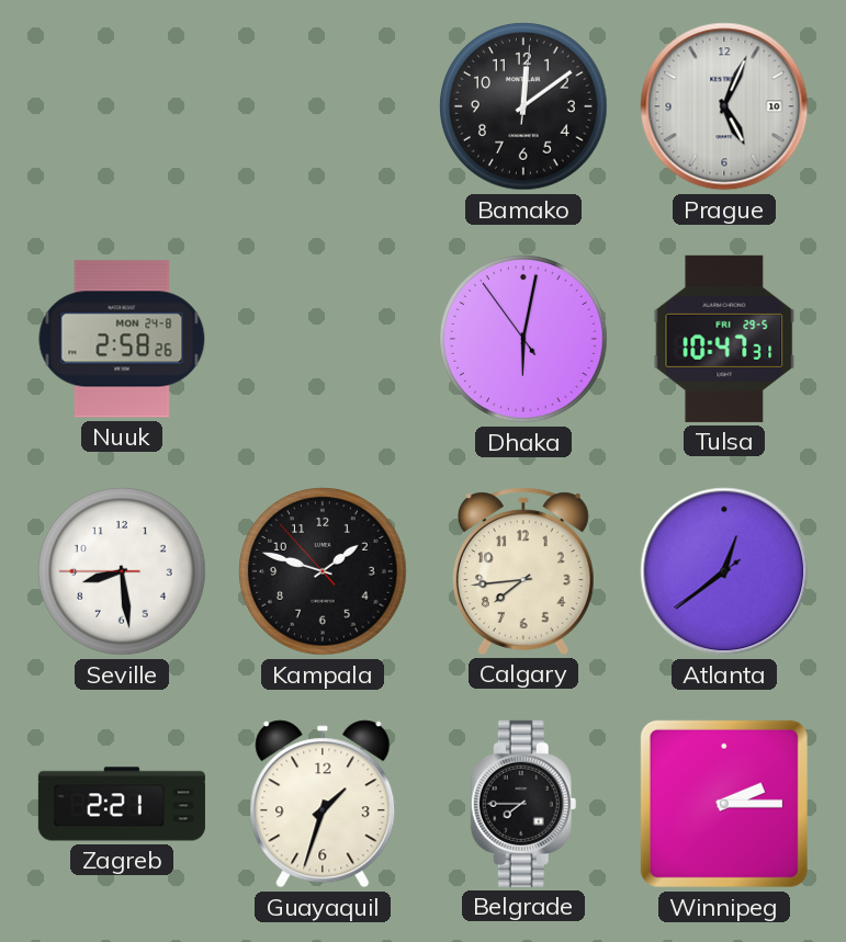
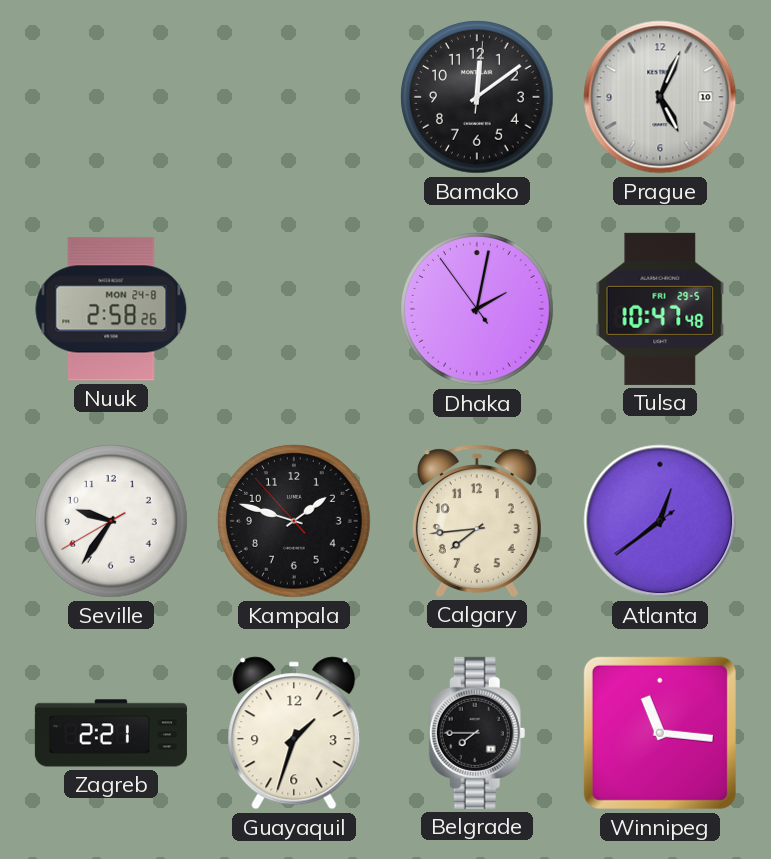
Dhaka: 6:01 -> 2:01 (477, 309)
Tulsa: 10:47:31 -> 10:47:48 (660, 309)
Seville: 8:28 -> 9:35 (111, 521)
Winnipeg: 2:15 -> 11:16 (660, 733)
